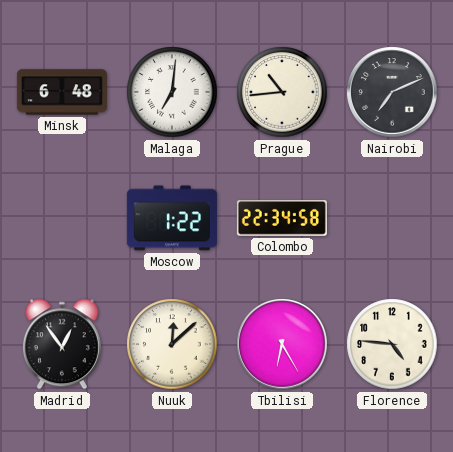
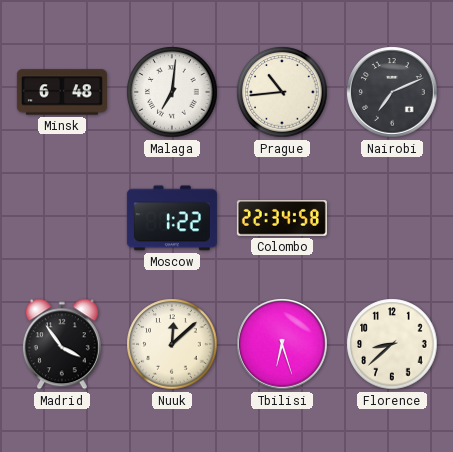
Madrid: 12:54 -> 3:54 (62, 344)
Tbilisi: 6:25 -> 6:27 (282, 344)
Florence: 4:46 -> 8:38 (392, 344)
